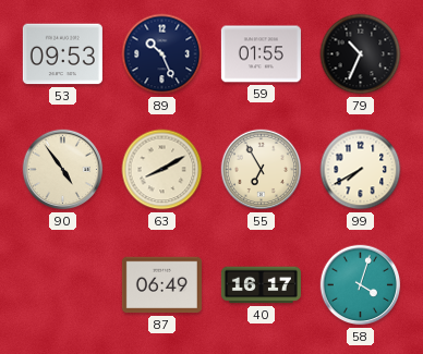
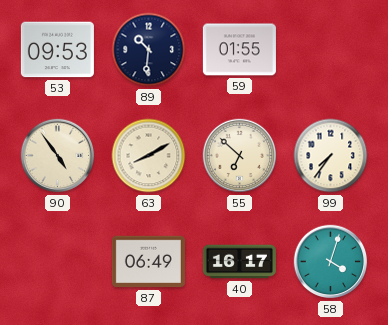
89: 10:26 -> 10:31 (149, 50)
79: 10:34 -> none (361, 54)
55: 6:55 -> 6:52 (240, 156)
99: 7:40 -> 7:36 (331, 156)
